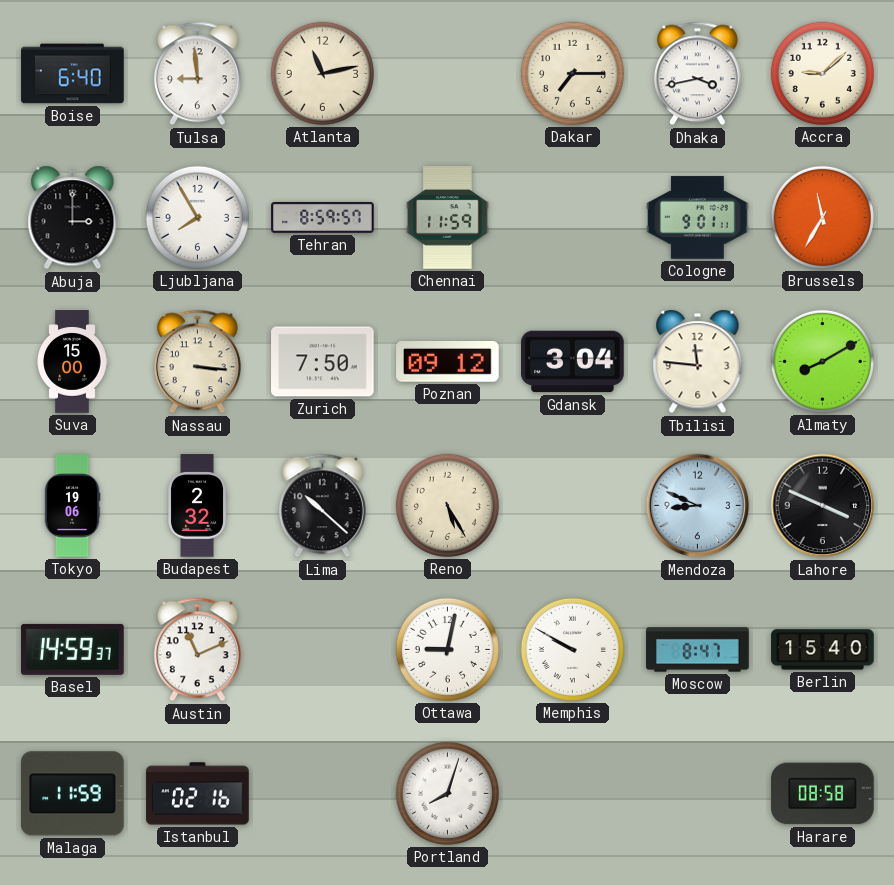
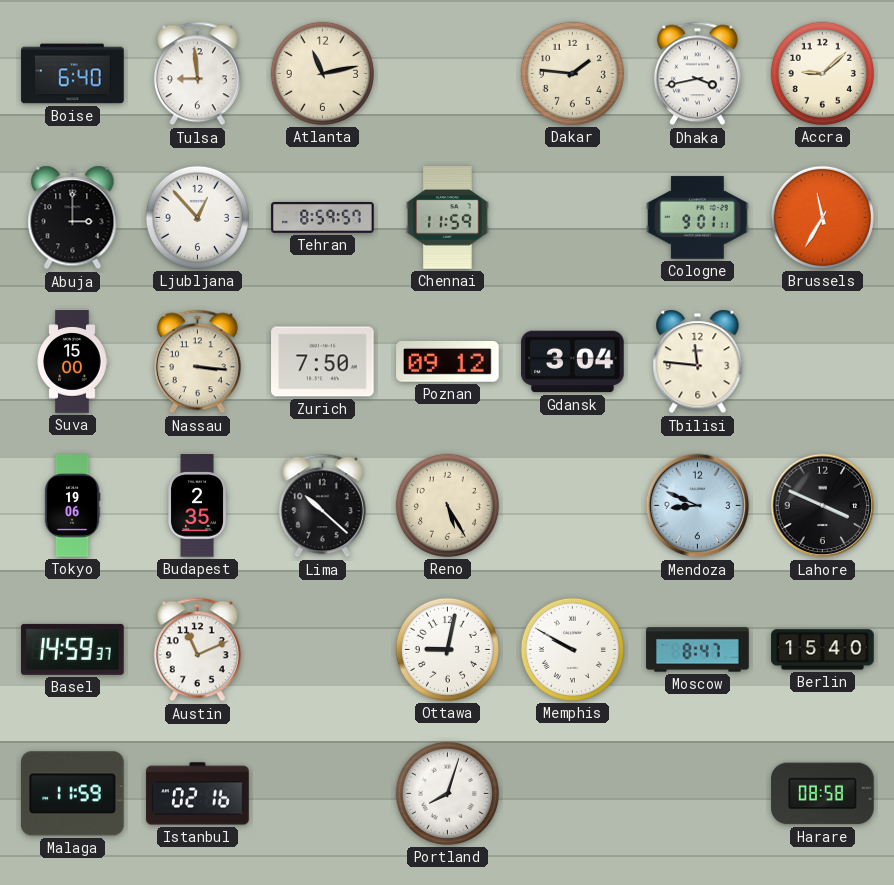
Dakar: 7:15 -> 1:46 (572, 73)
Ljubljana: 7:55 -> 12:53 (197, 217)
Almaty: 8:10 -> none (822, 361)
Budapest: 2:32 -> 2:35 (197, 506)
